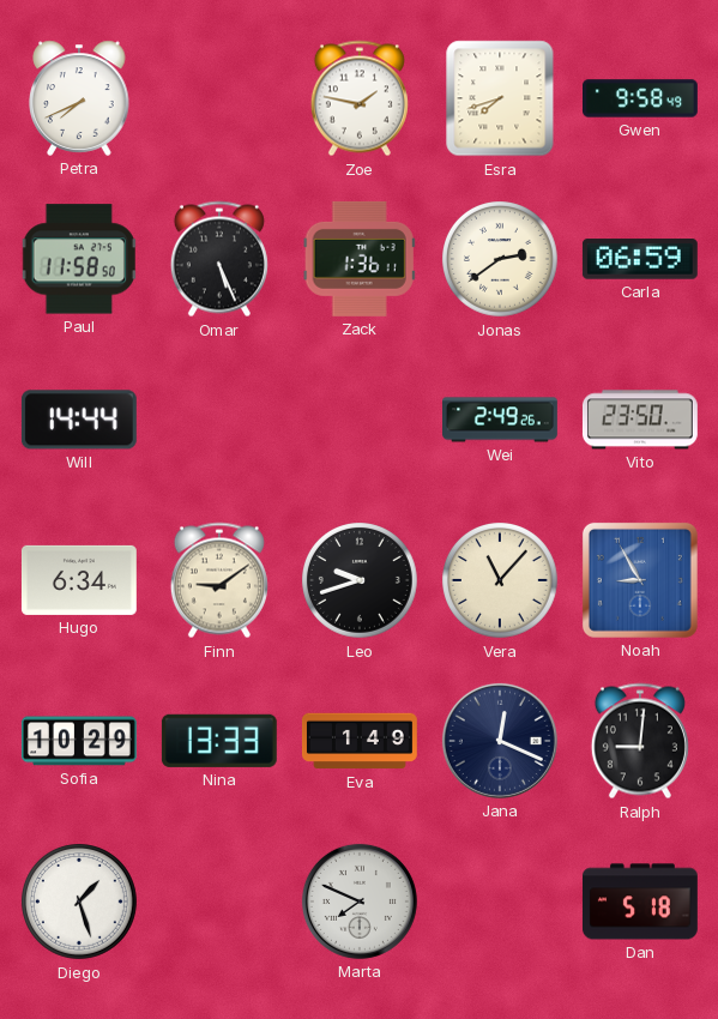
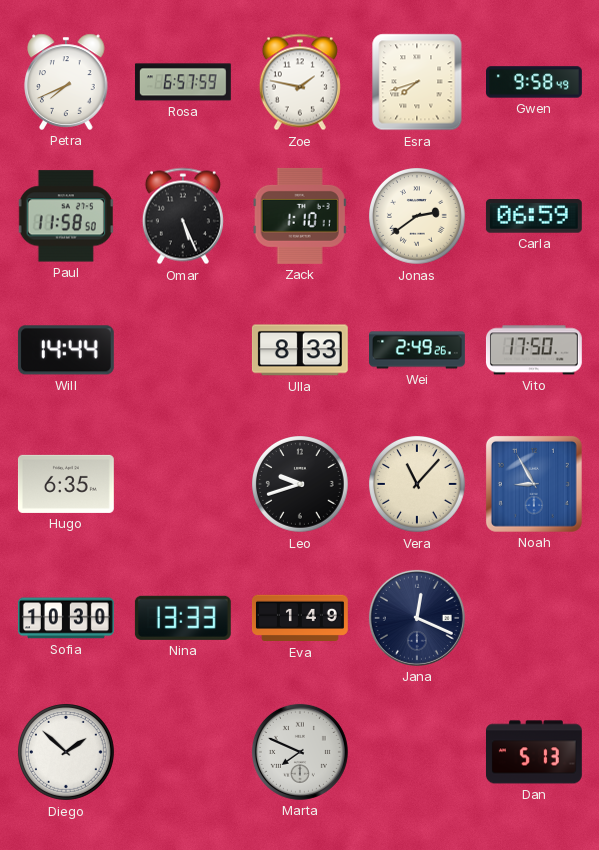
Rosa: none -> 6:57 (183, 82)
Zack: 1:36 -> 1:10 (300, 216)
Ulla: none -> 8:33 (300, 350)
Vito: 23:50 -> 17:50 (534, 350)
Hugo: 6:34 -> 6:35 (66, 484)
Finn: 9:09 -> none (219, 580)
Sofia: 10:29 -> 10:30 (66, 618)
Ralph: 9:01 -> none (640, 741)
Diego: 1:27 -> 1:52 (67, 753)
Dan: 5:18 -> 5:13 (534, 752)
